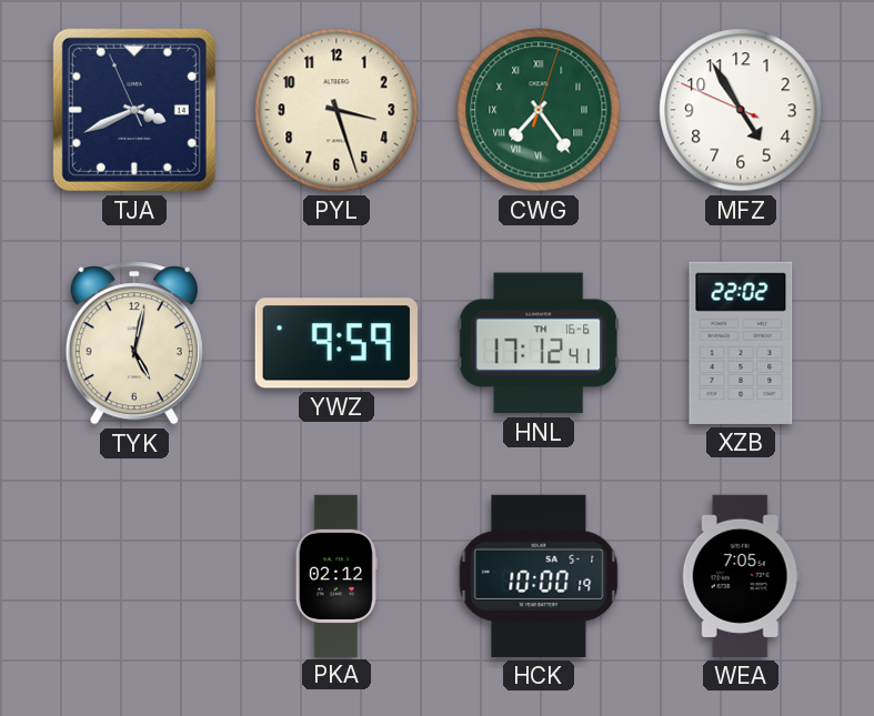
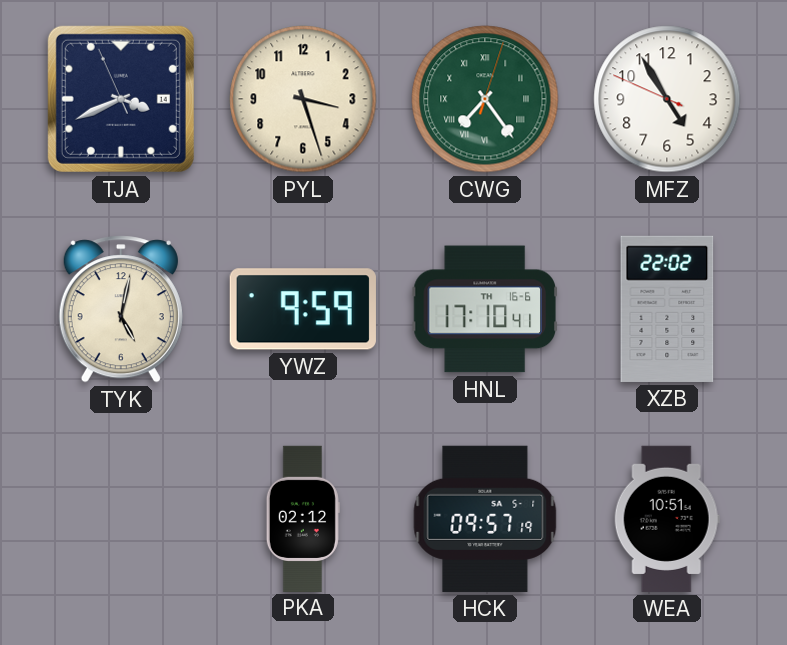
HNL: 17:12 -> 17:10 (485, 309)
HCK: 10:00 -> 09:57 (485, 519)
WEA: 7:05 -> 10:51 (667, 519)
